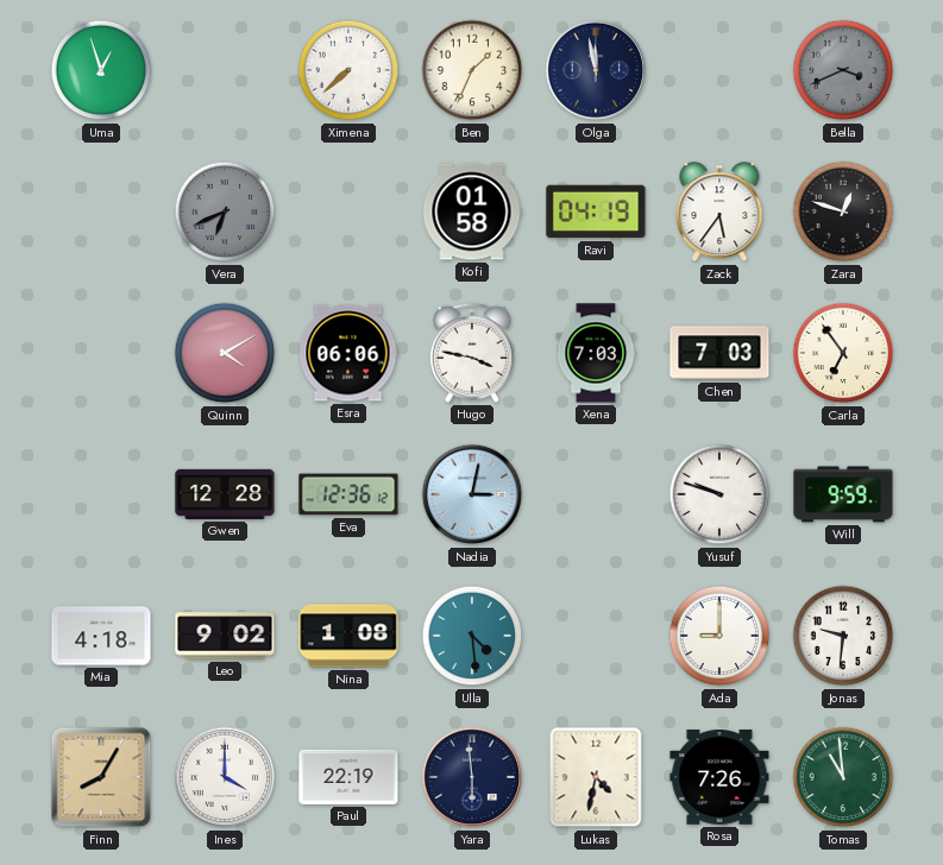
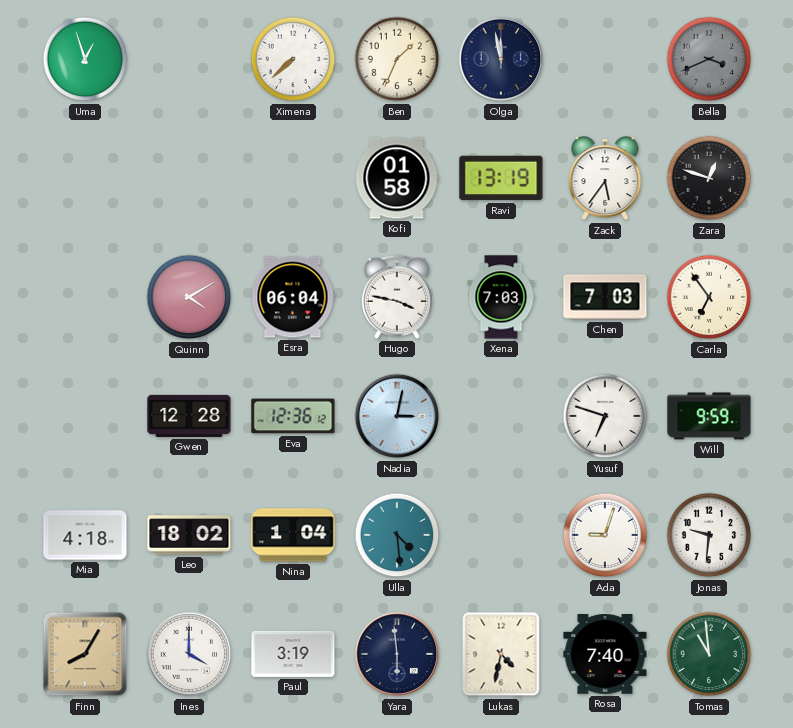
Vera: 6:41 -> none (225, 211)
Ravi: 04:19 -> 13:19 (501, 178)
Esra: 06:06 -> 06:04 (293, 297)
Yusuf: 9:48 -> 6:48 (605, 416)
Leo: 9:02 -> 18:02 (189, 535)
Nina: 1:08 -> 1:04 (293, 535)
Ada: 9:00 -> 9:03 (605, 535)
Paul: 22:19 -> 3:19 (293, 654)
Rosa: 7:26 -> 7:40 (605, 655)
